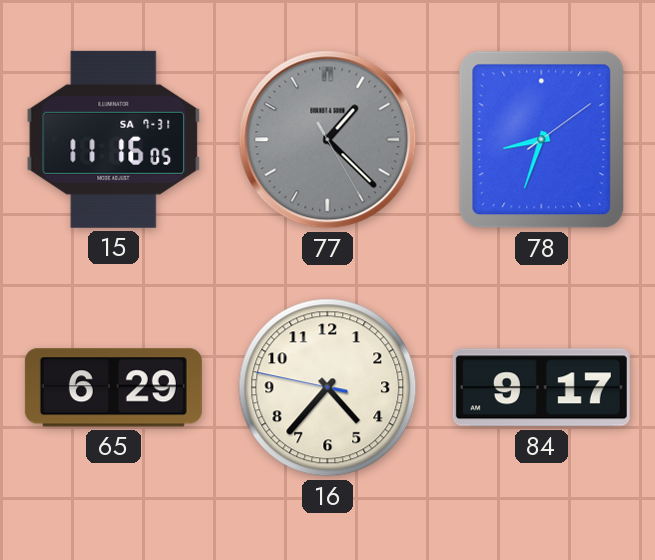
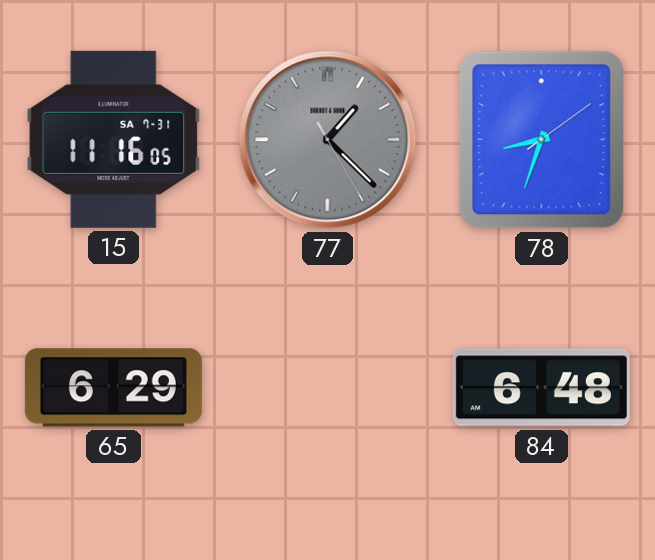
16: 4:36 -> none (328, 388)
84: 9:17 -> 6:48 (541, 388)
